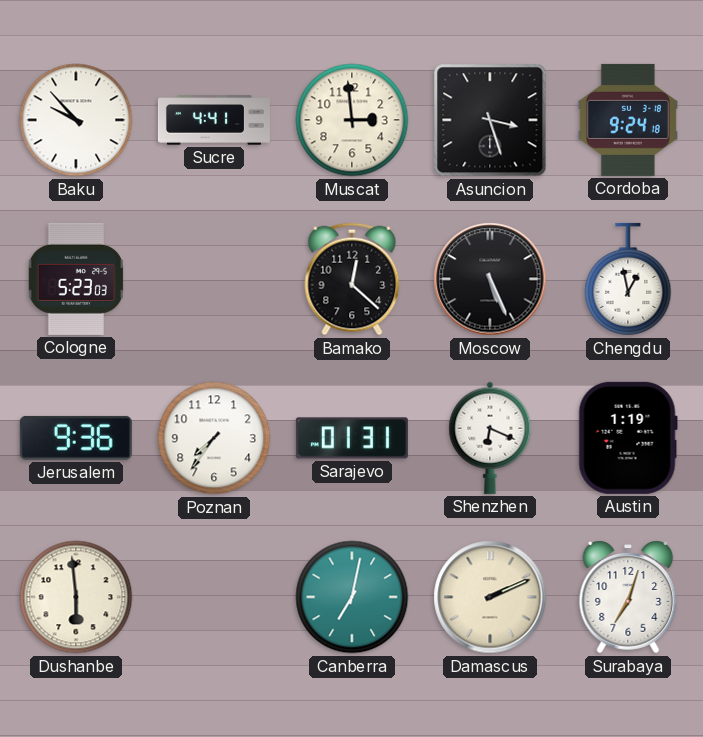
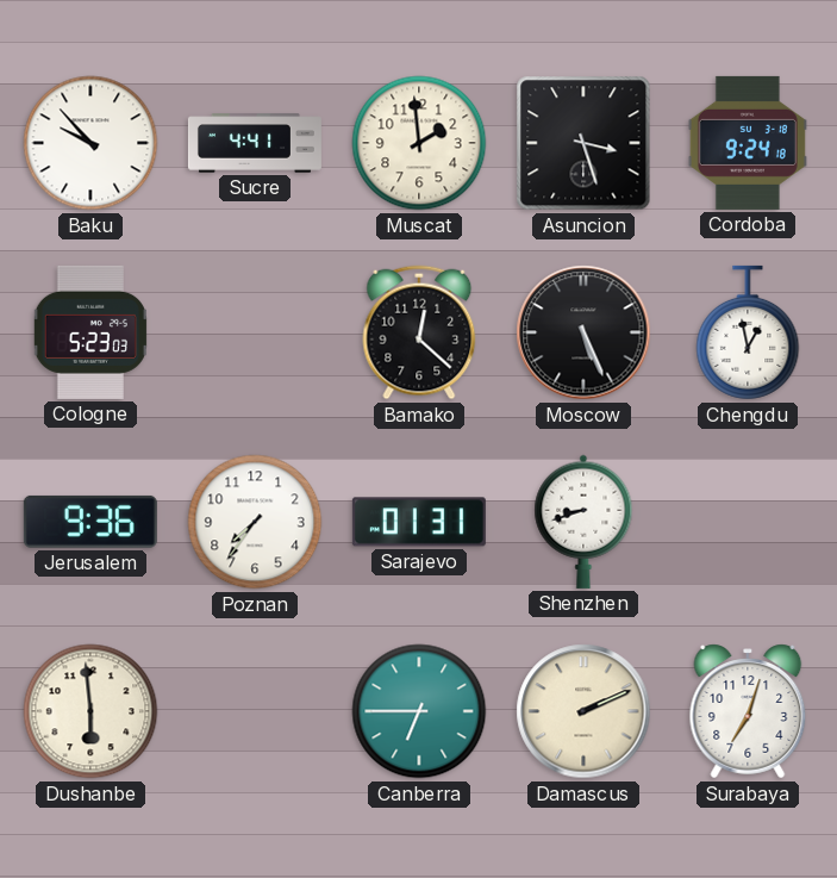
Muscat: 2:59 -> 1:59 (419, 143)
Shenzhen: 6:19 -> 8:42 (583, 522)
Austin: 1:19 -> none (628, 438)
Canberra: 7:02 -> 6:45 (419, 711)
